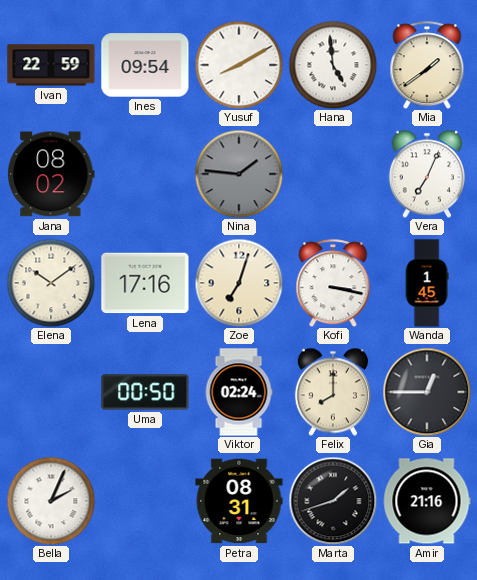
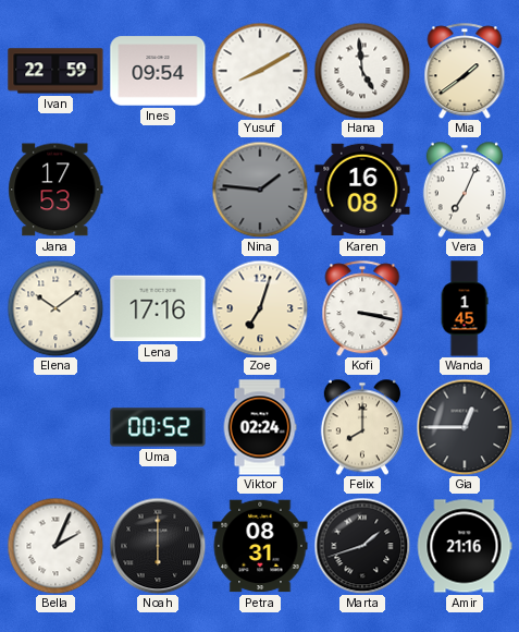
Jana: 08:02 -> 17:53 (55, 190)
Karen: none -> 16:08 (362, 190)
Uma: 00:50 -> 00:52 (158, 427)
Noah: none -> 6:00 (158, 546)
